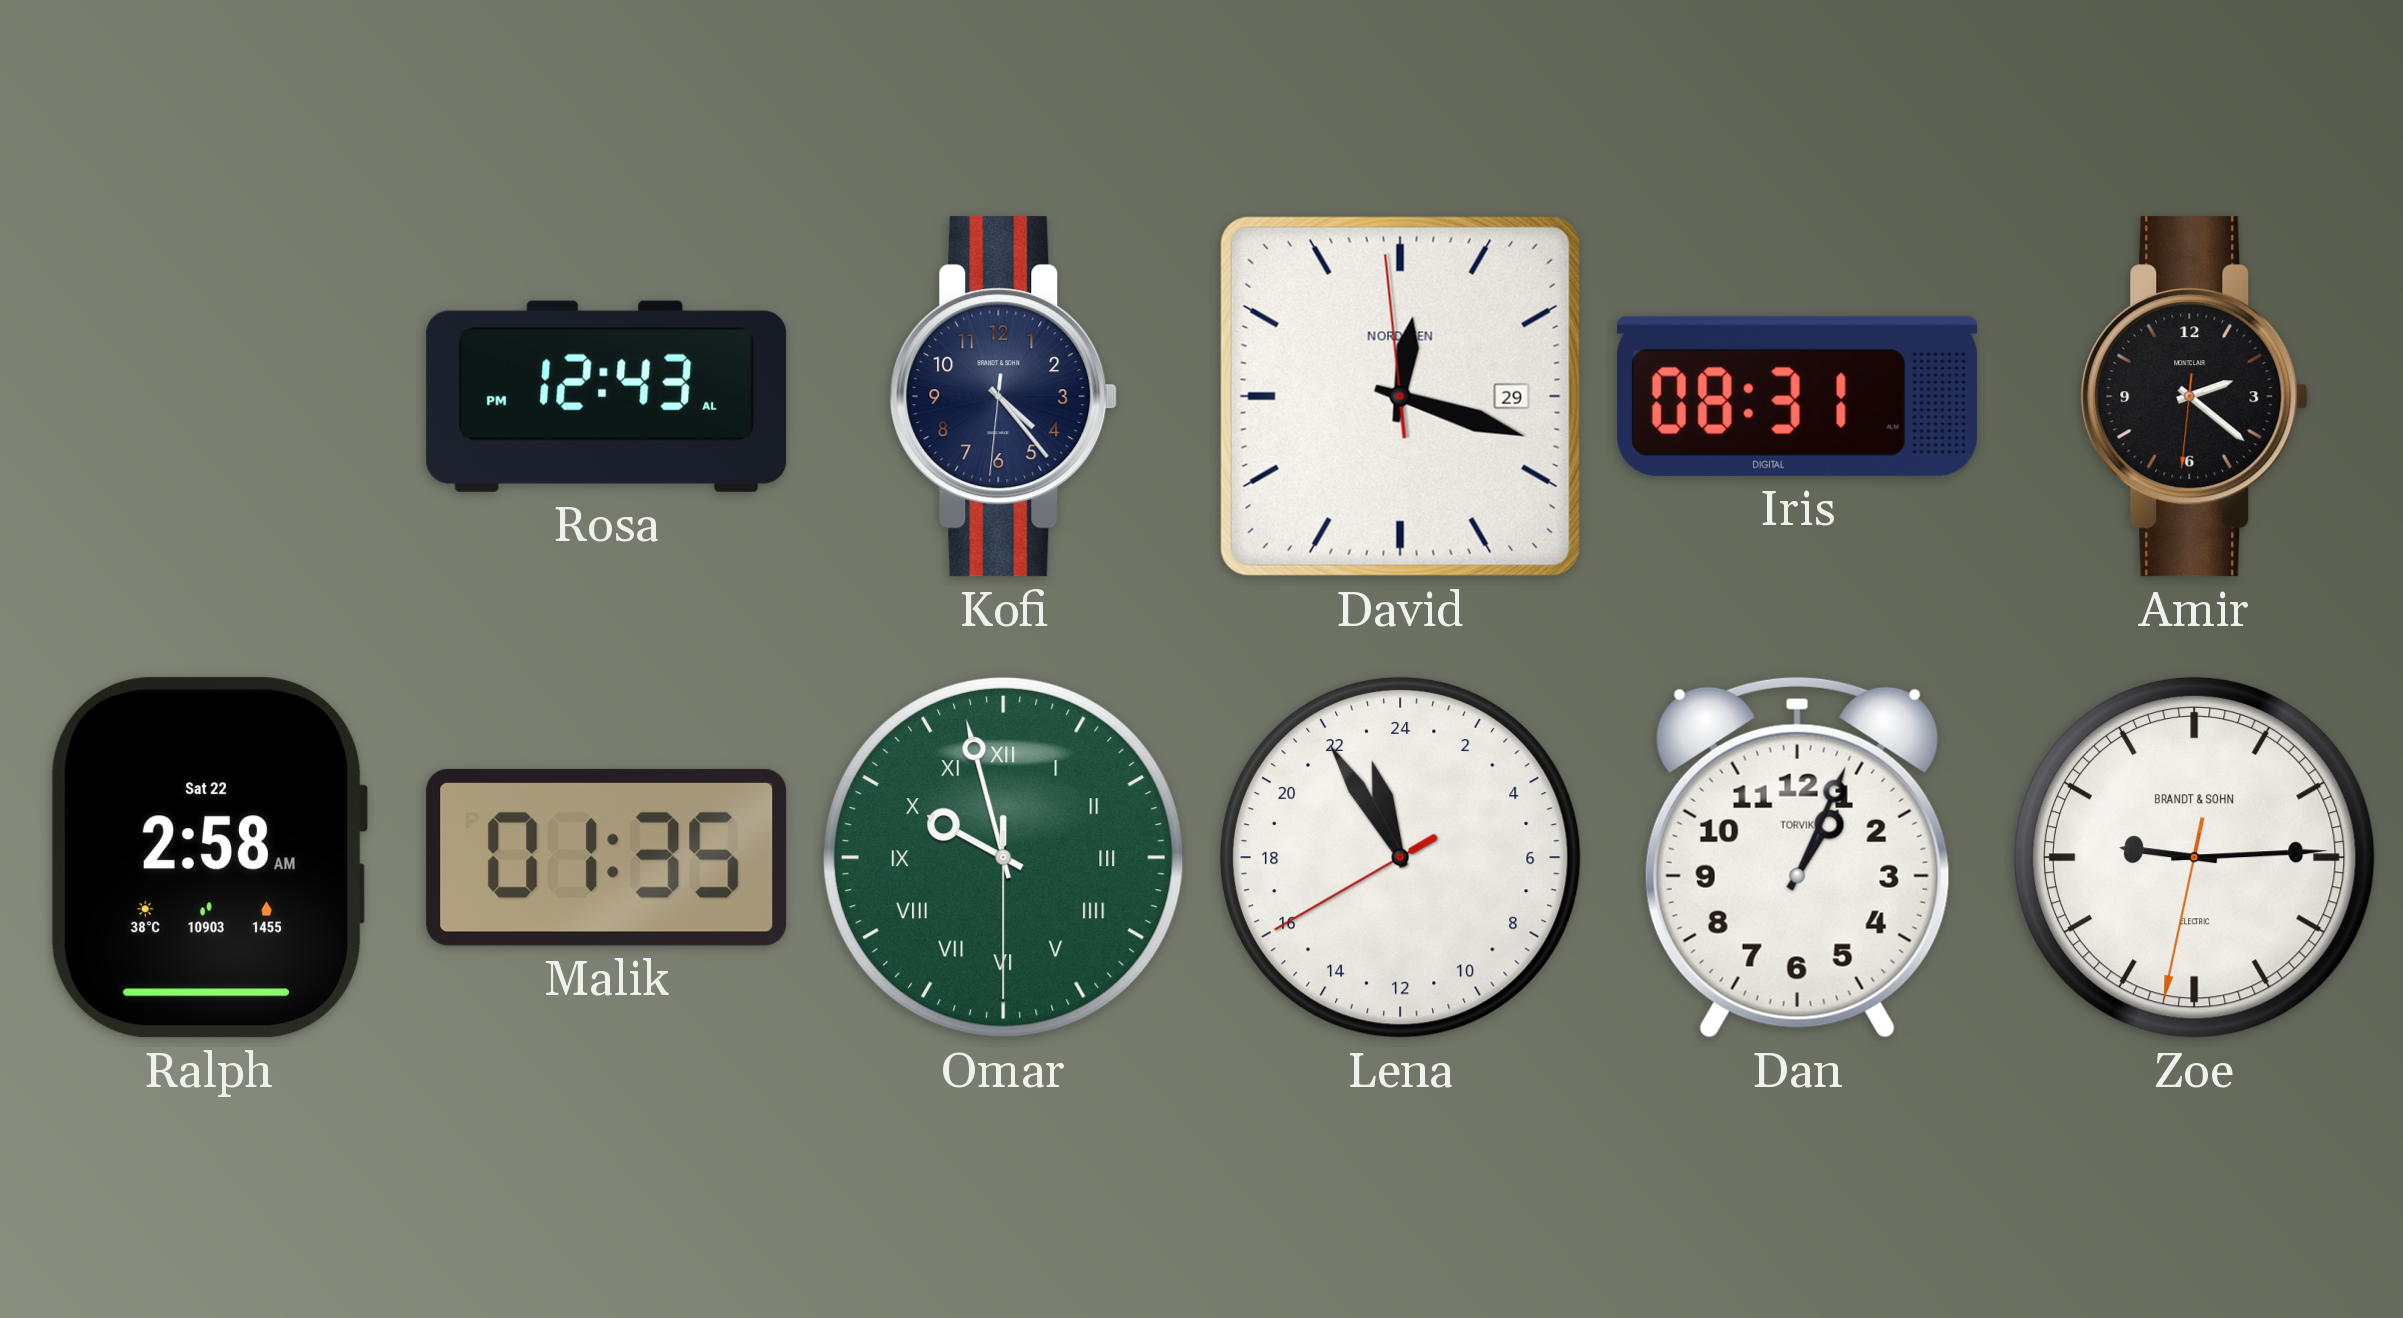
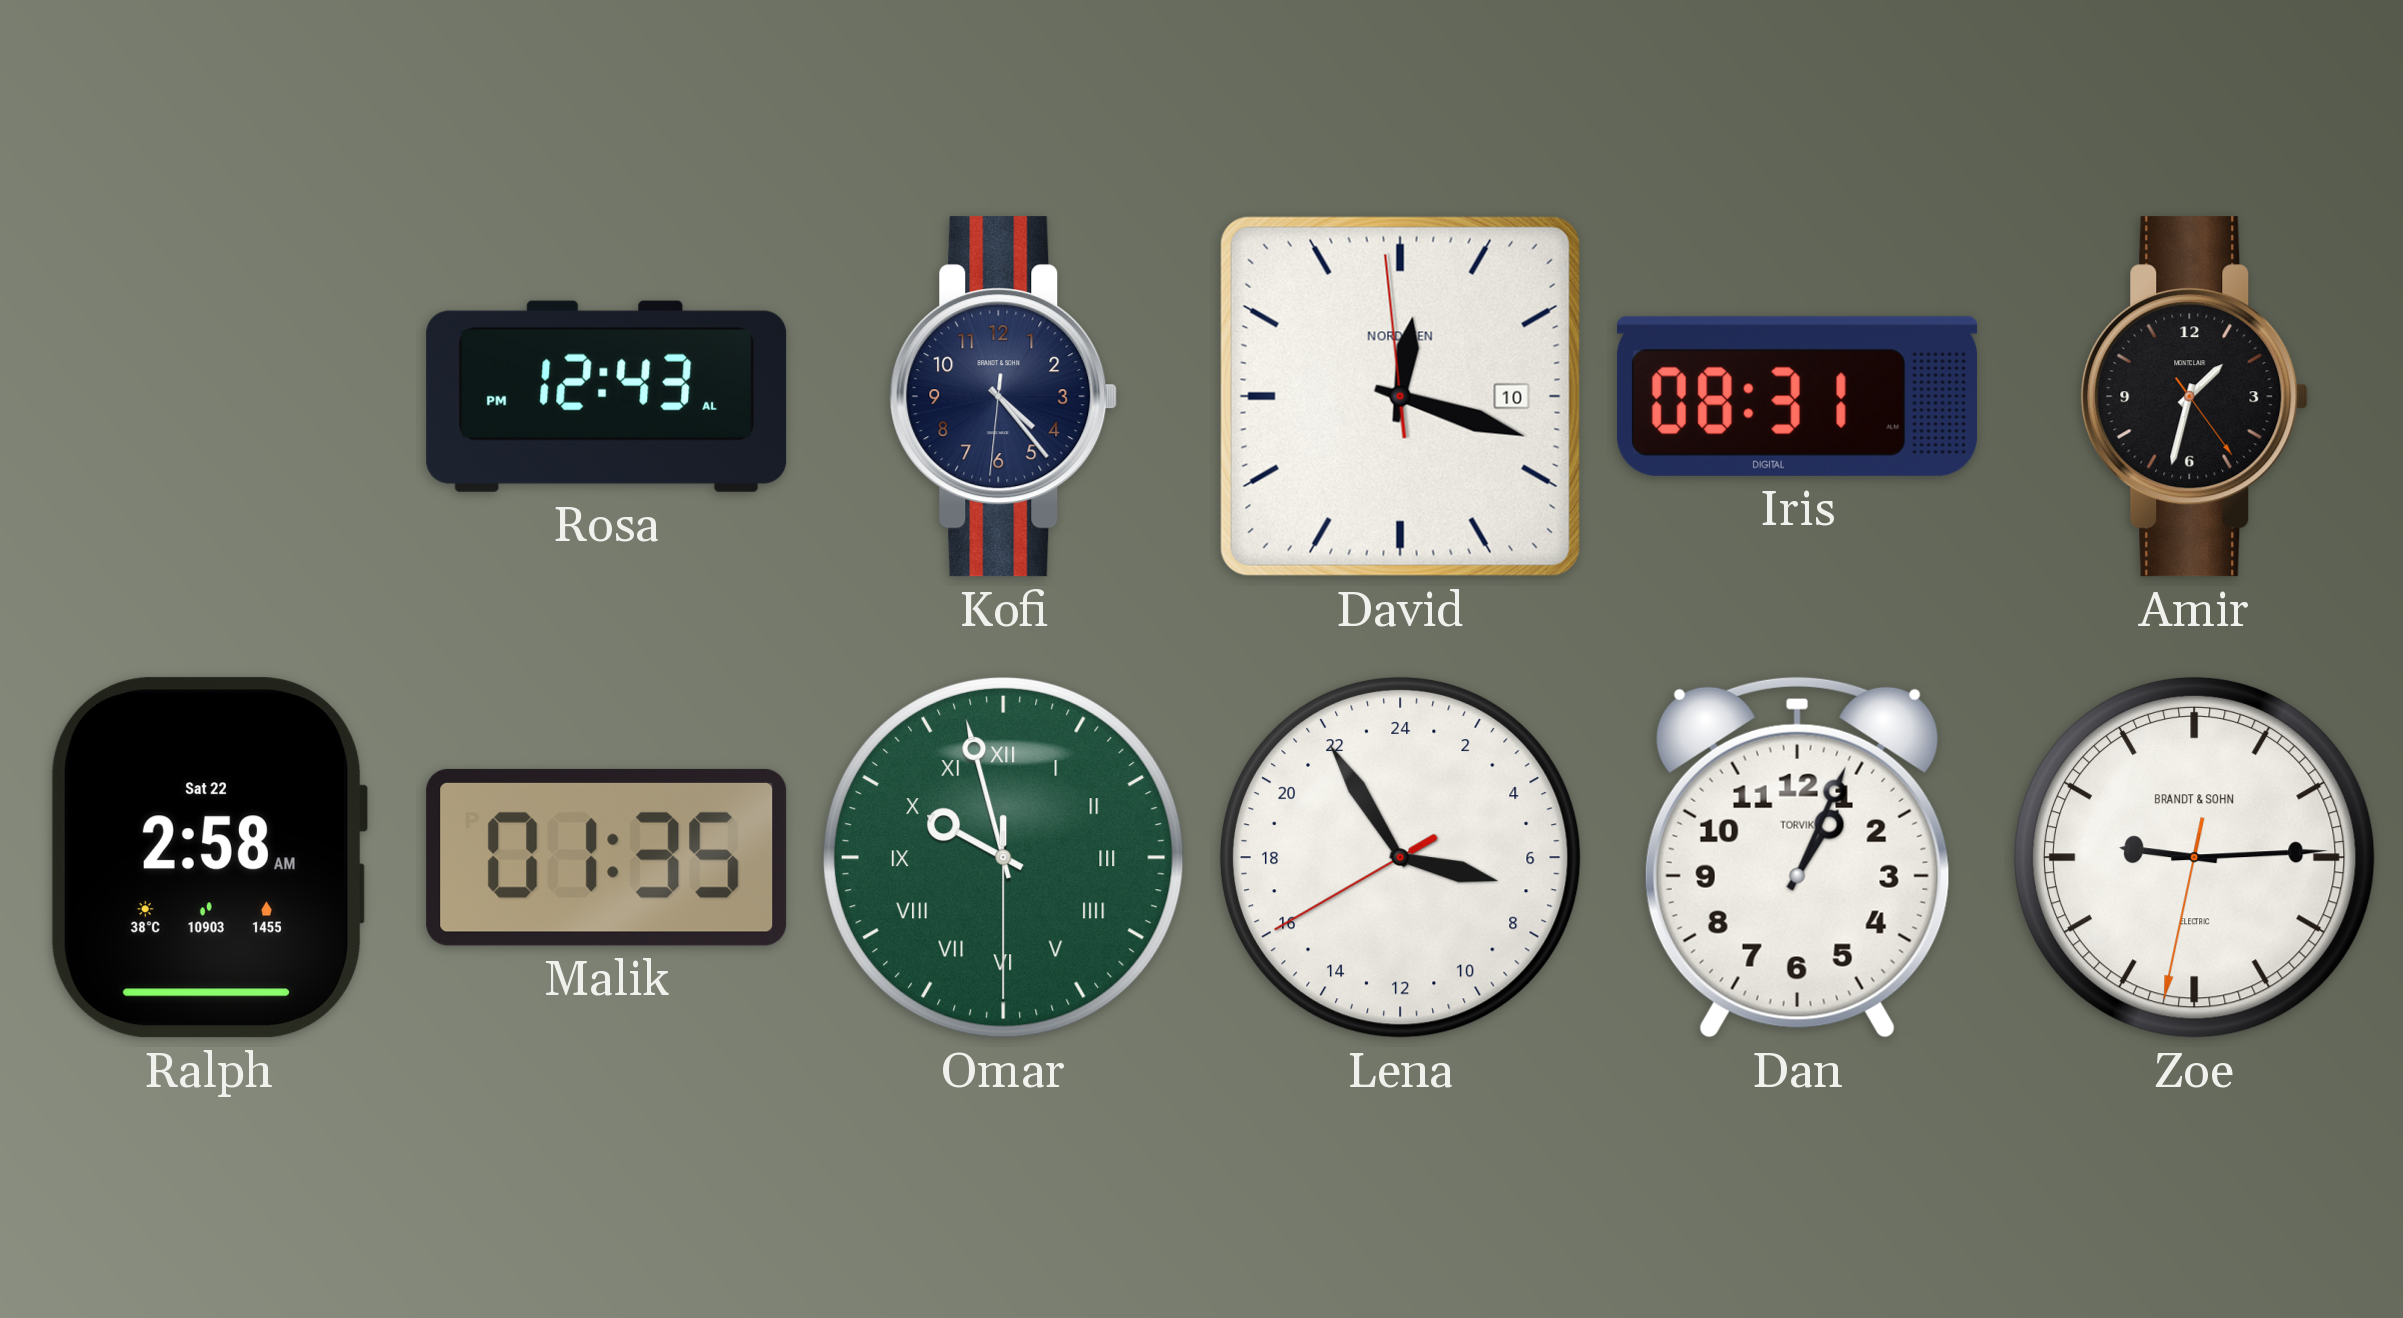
David date: 29 -> 10 (1400, 396)
Amir: 2:21 -> 1:32 (2195, 397)
Lena: 22:54 -> 6:54 (1400, 857)
